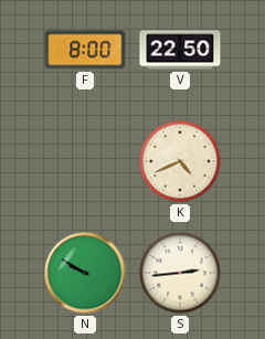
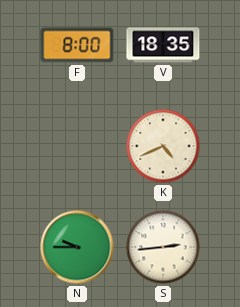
V: 22:50 -> 18:35 (163, 45)
N: 9:50 -> 9:45 (77, 247)
